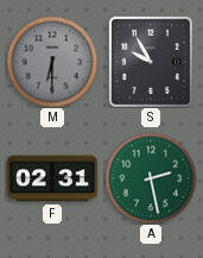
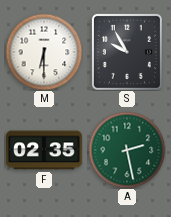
M dial: grey -> white (44, 52)
F: 02:31 -> 02:35 (45, 150)
